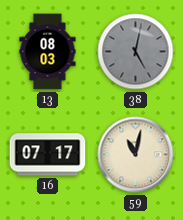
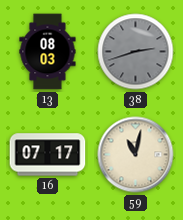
38: 5:02 -> 2:42 (136, 52)
